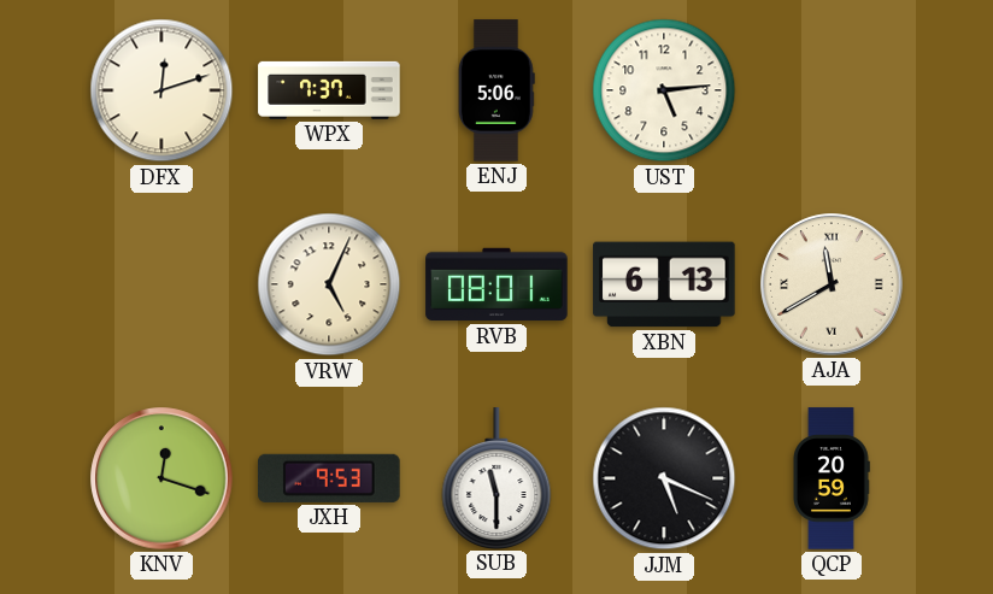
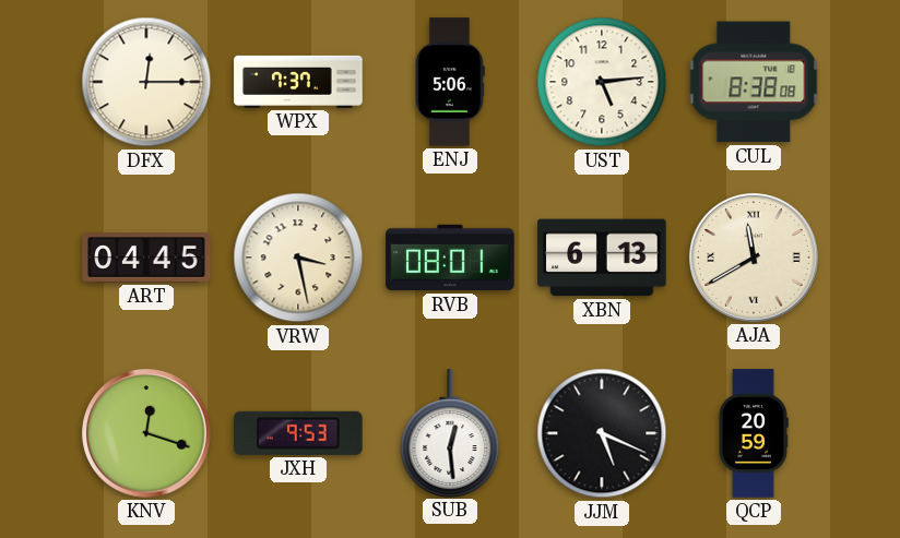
DFX: 12:12 -> 12:15 (146, 82)
CUL: none -> 8:38 (754, 82)
ART: none -> 04:45 (146, 259)
VRW: 5:04 -> 3:28 (298, 258)
SUB: 11:30 -> 12:29 (450, 433)
